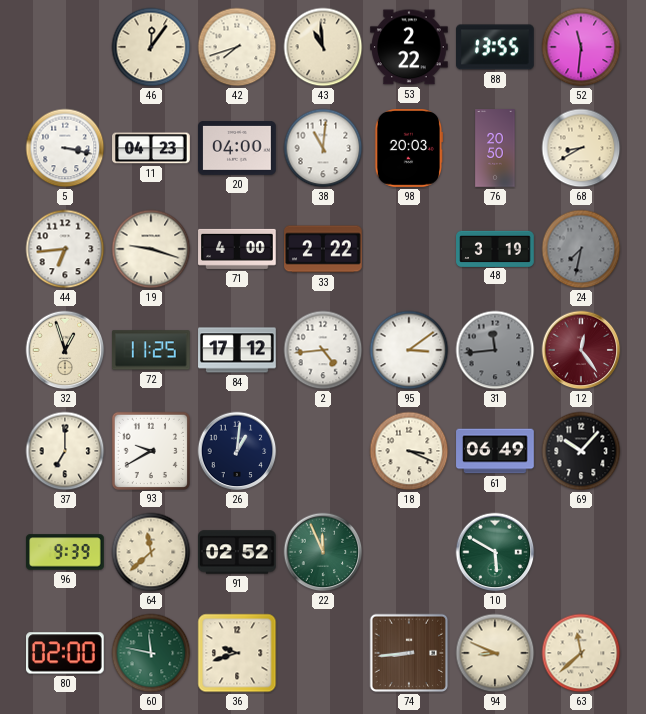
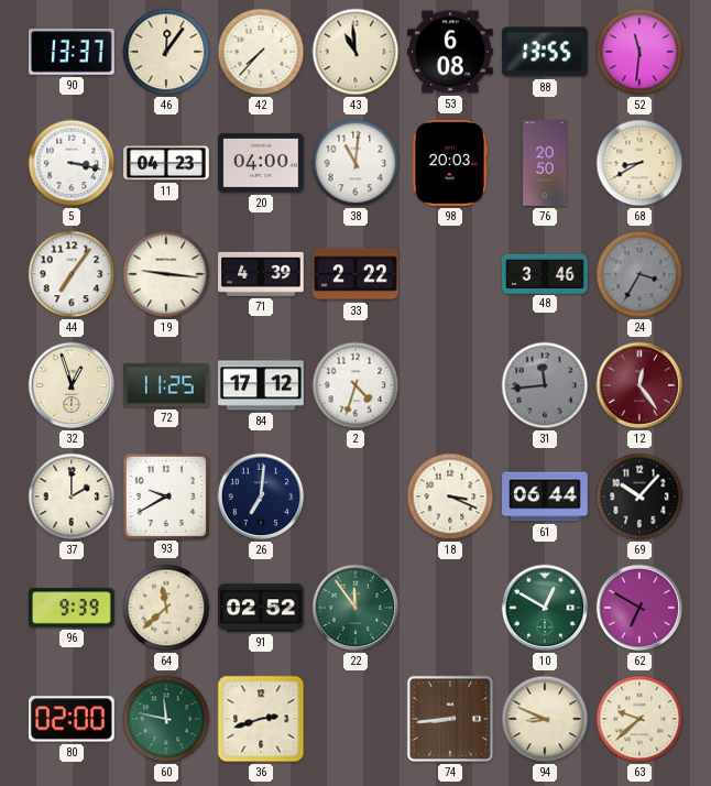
90: none -> 13:37 (73, 53)
42: 7:42 -> 7:37 (261, 52)
53: 2:22 -> 6:08 (450, 52)
44: 6:44 -> 7:06 (72, 274)
19: 9:18 -> 9:16 (166, 274)
71: 4:00 -> 4:39 (261, 274)
48: 3:19 -> 3:46 (545, 273)
24: 7:32 -> 3:35 (639, 274)
2: 4:44 -> 4:33 (355, 385)
95: 3:09 -> none (409, 350)
37: 7:00 -> 2:00 (72, 496)
26: 1:01 -> 7:01 (261, 496)
61: 06:49 -> 06:44 (545, 496)
22: 11:56 -> 11:54 (355, 608)
10: 5:50 -> 12:50 (545, 608)
62: none -> 6:50 (639, 608)
36: 9:42 -> 2:42 (261, 719)
63: 11:38 -> 9:38 (639, 719)
